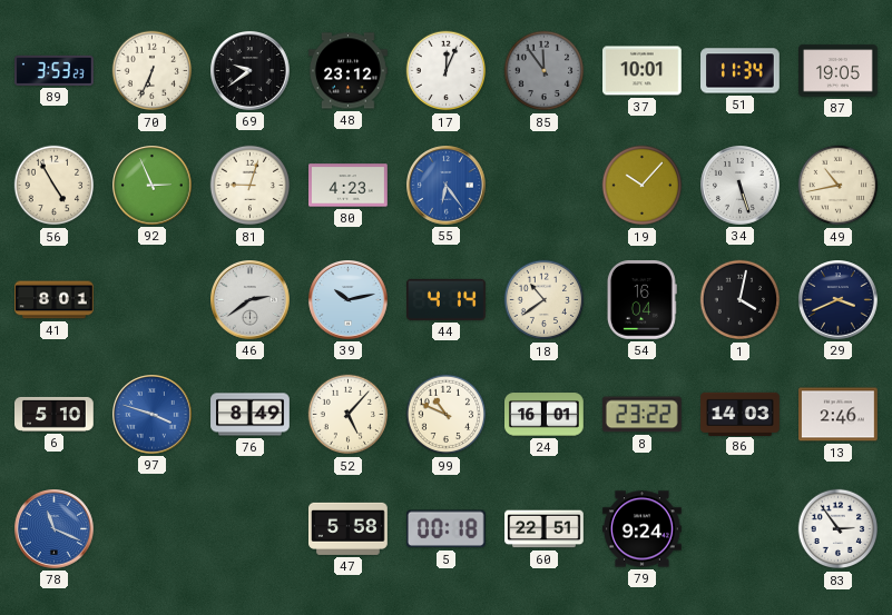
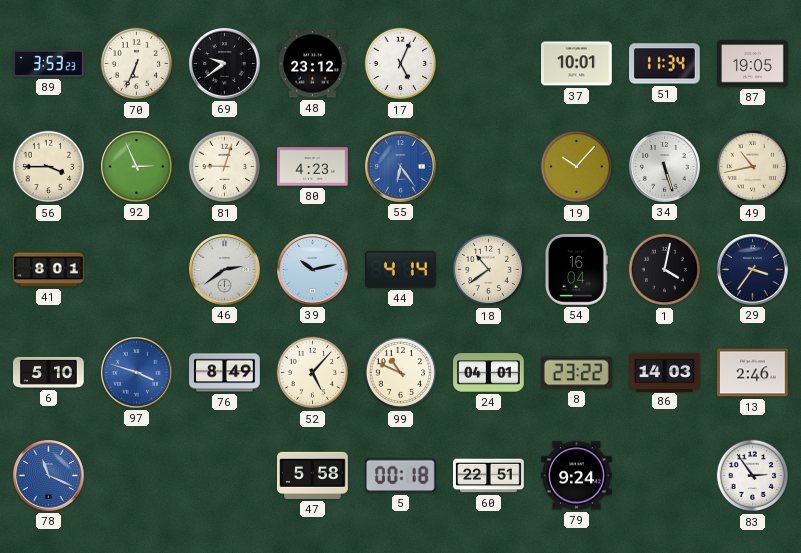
17: 12:04 -> 5:04 (401, 64)
85: 11:54 -> none (545, 71)
56: 4:55 -> 3:45 (49, 167)
29: 3:41 -> 3:36 (753, 270)
24: 16:01 -> 04:01 (489, 373)
